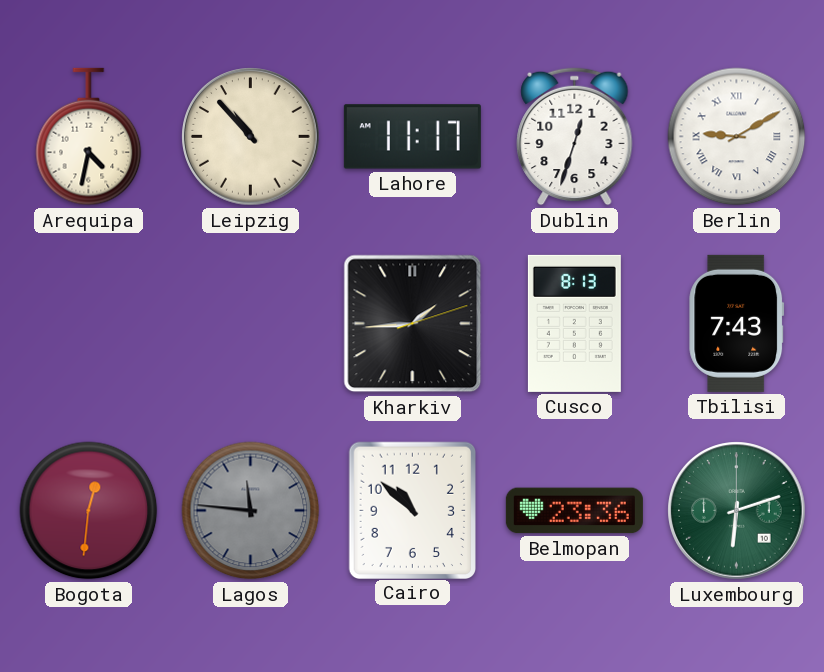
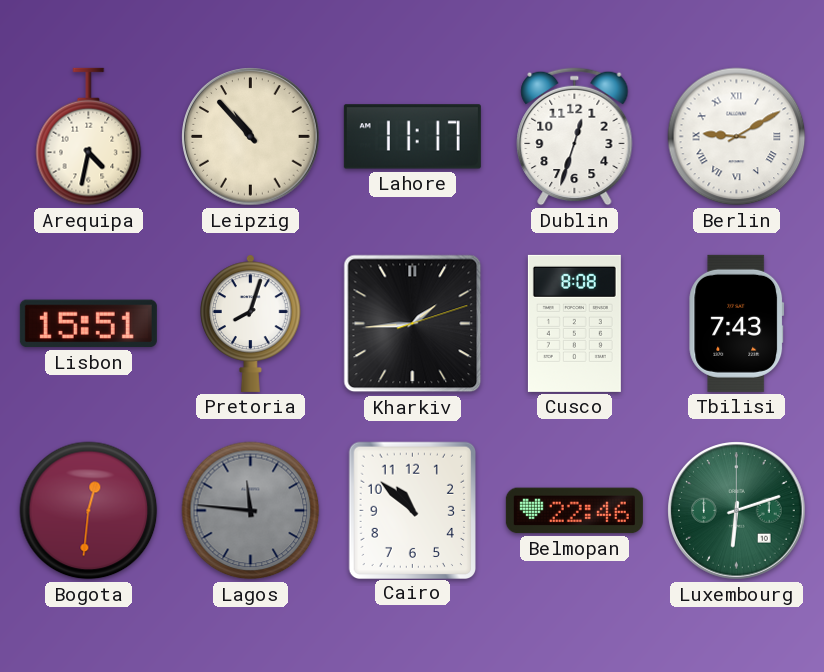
Lisbon: none -> 15:51 (88, 324)
Pretoria: none -> 8:03 (251, 323)
Cusco: 8:13 -> 8:08 (574, 323)
Belmopan: 23:36 -> 22:46 (574, 511)
